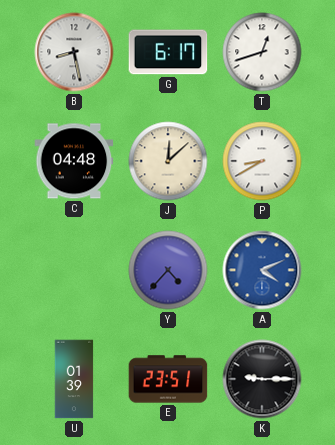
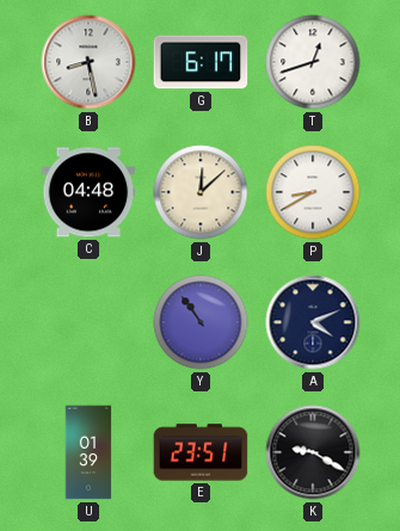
Y: 4:37 -> 10:54 (201, 322)
A dial: blue -> navy (313, 322)
K: 9:15 -> 9:20 (313, 452)
